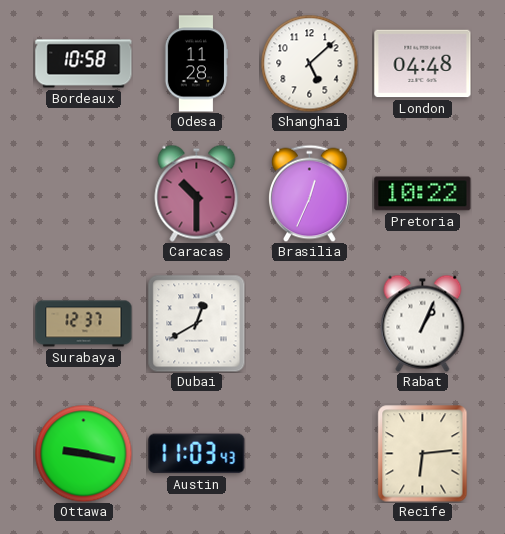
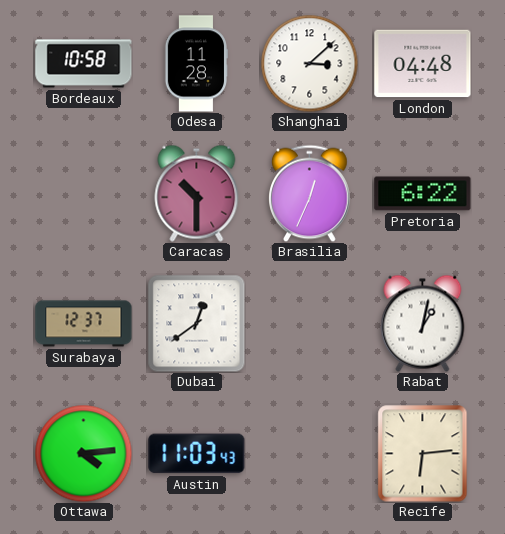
Shanghai: 5:08 -> 3:08 (309, 63)
Pretoria: 10:22 -> 6:22 (423, 194)
Dubai: 12:40 -> 12:39 (197, 324)
Rabat: 1:04 -> 1:02 (423, 323)
Ottawa: 9:17 -> 4:14 (83, 453)
